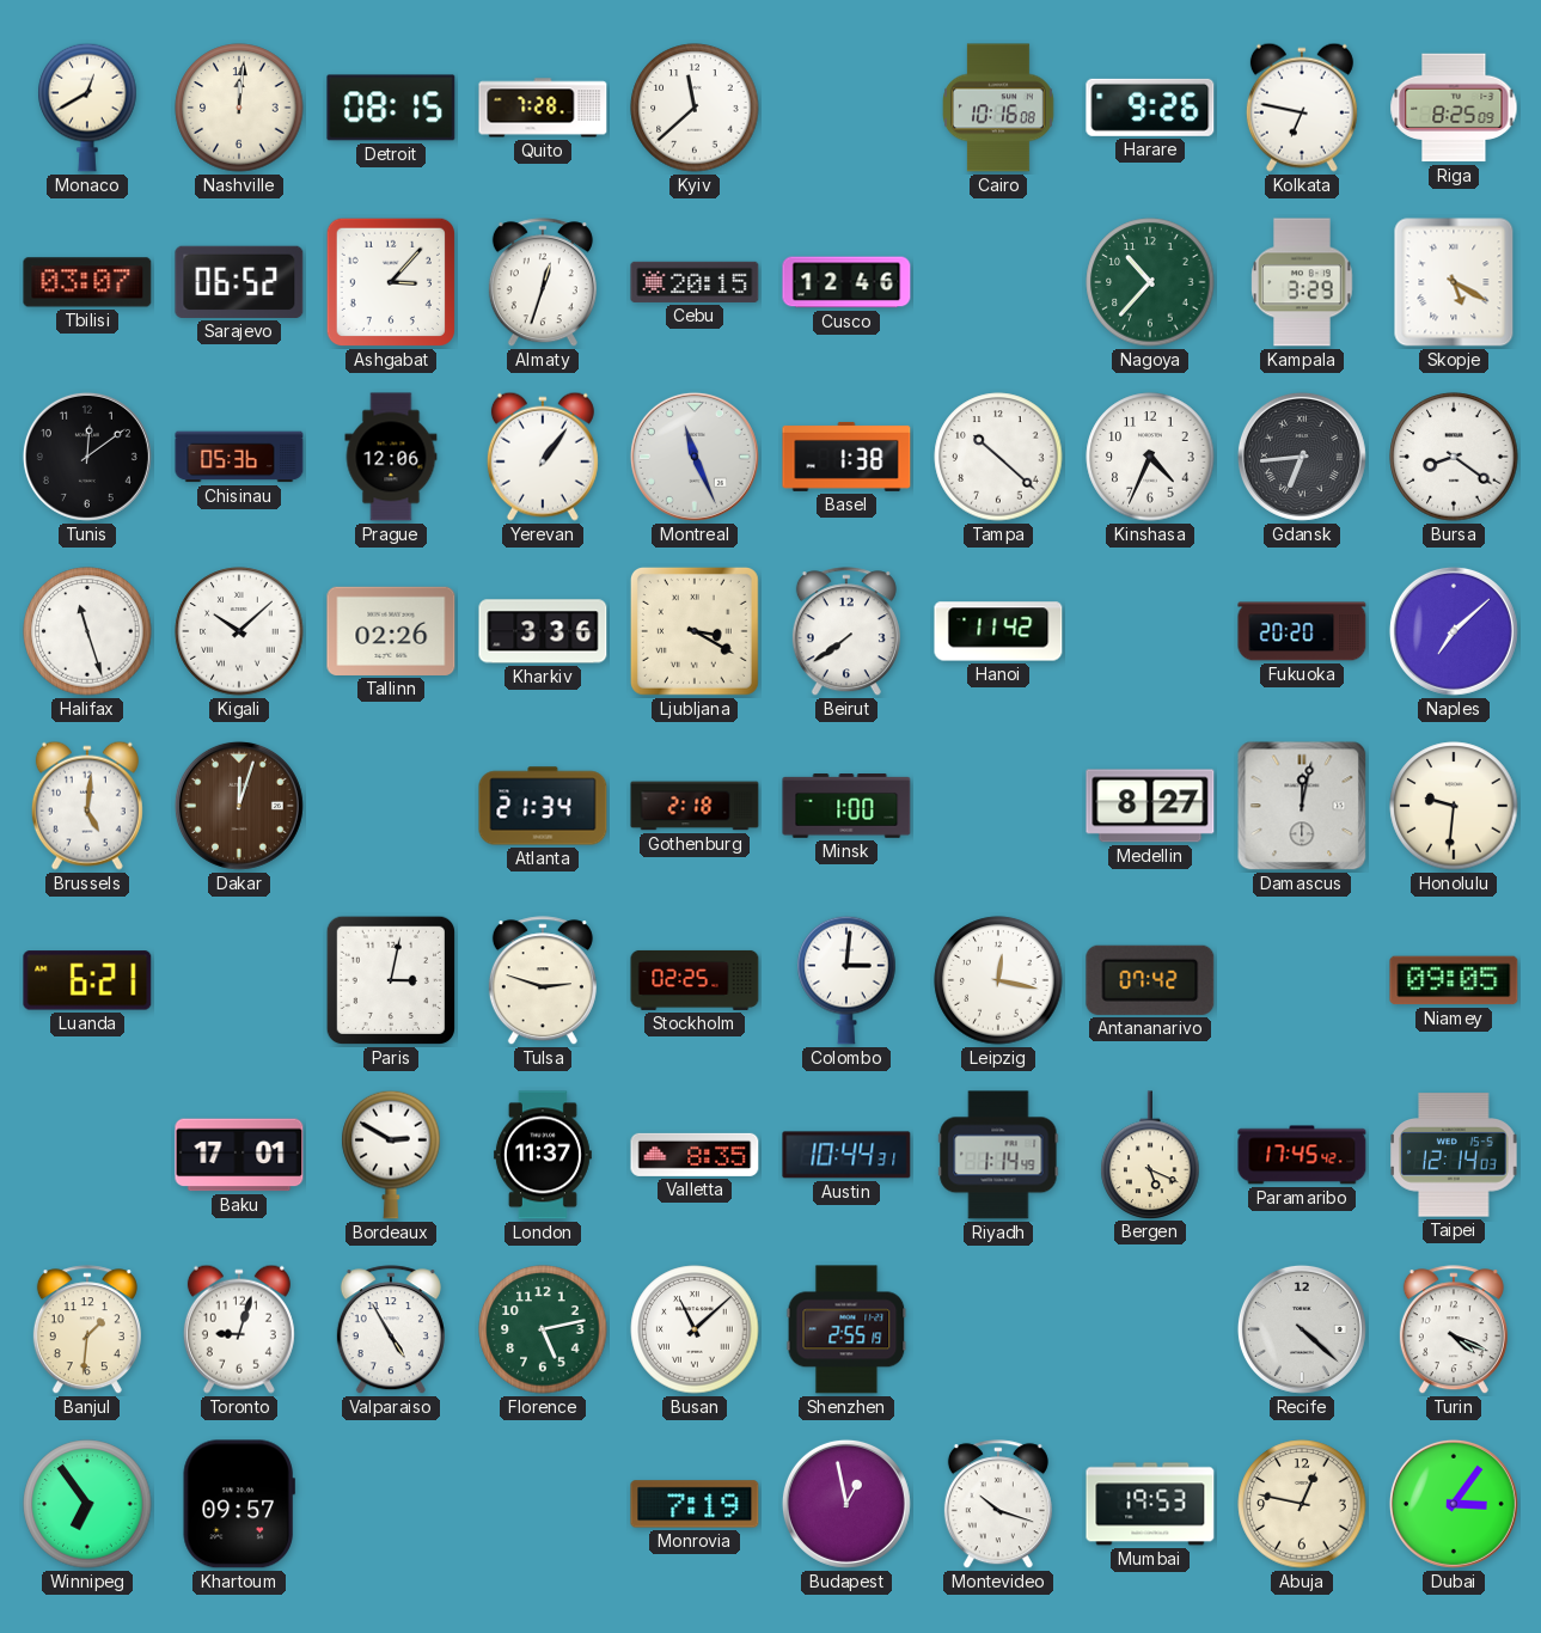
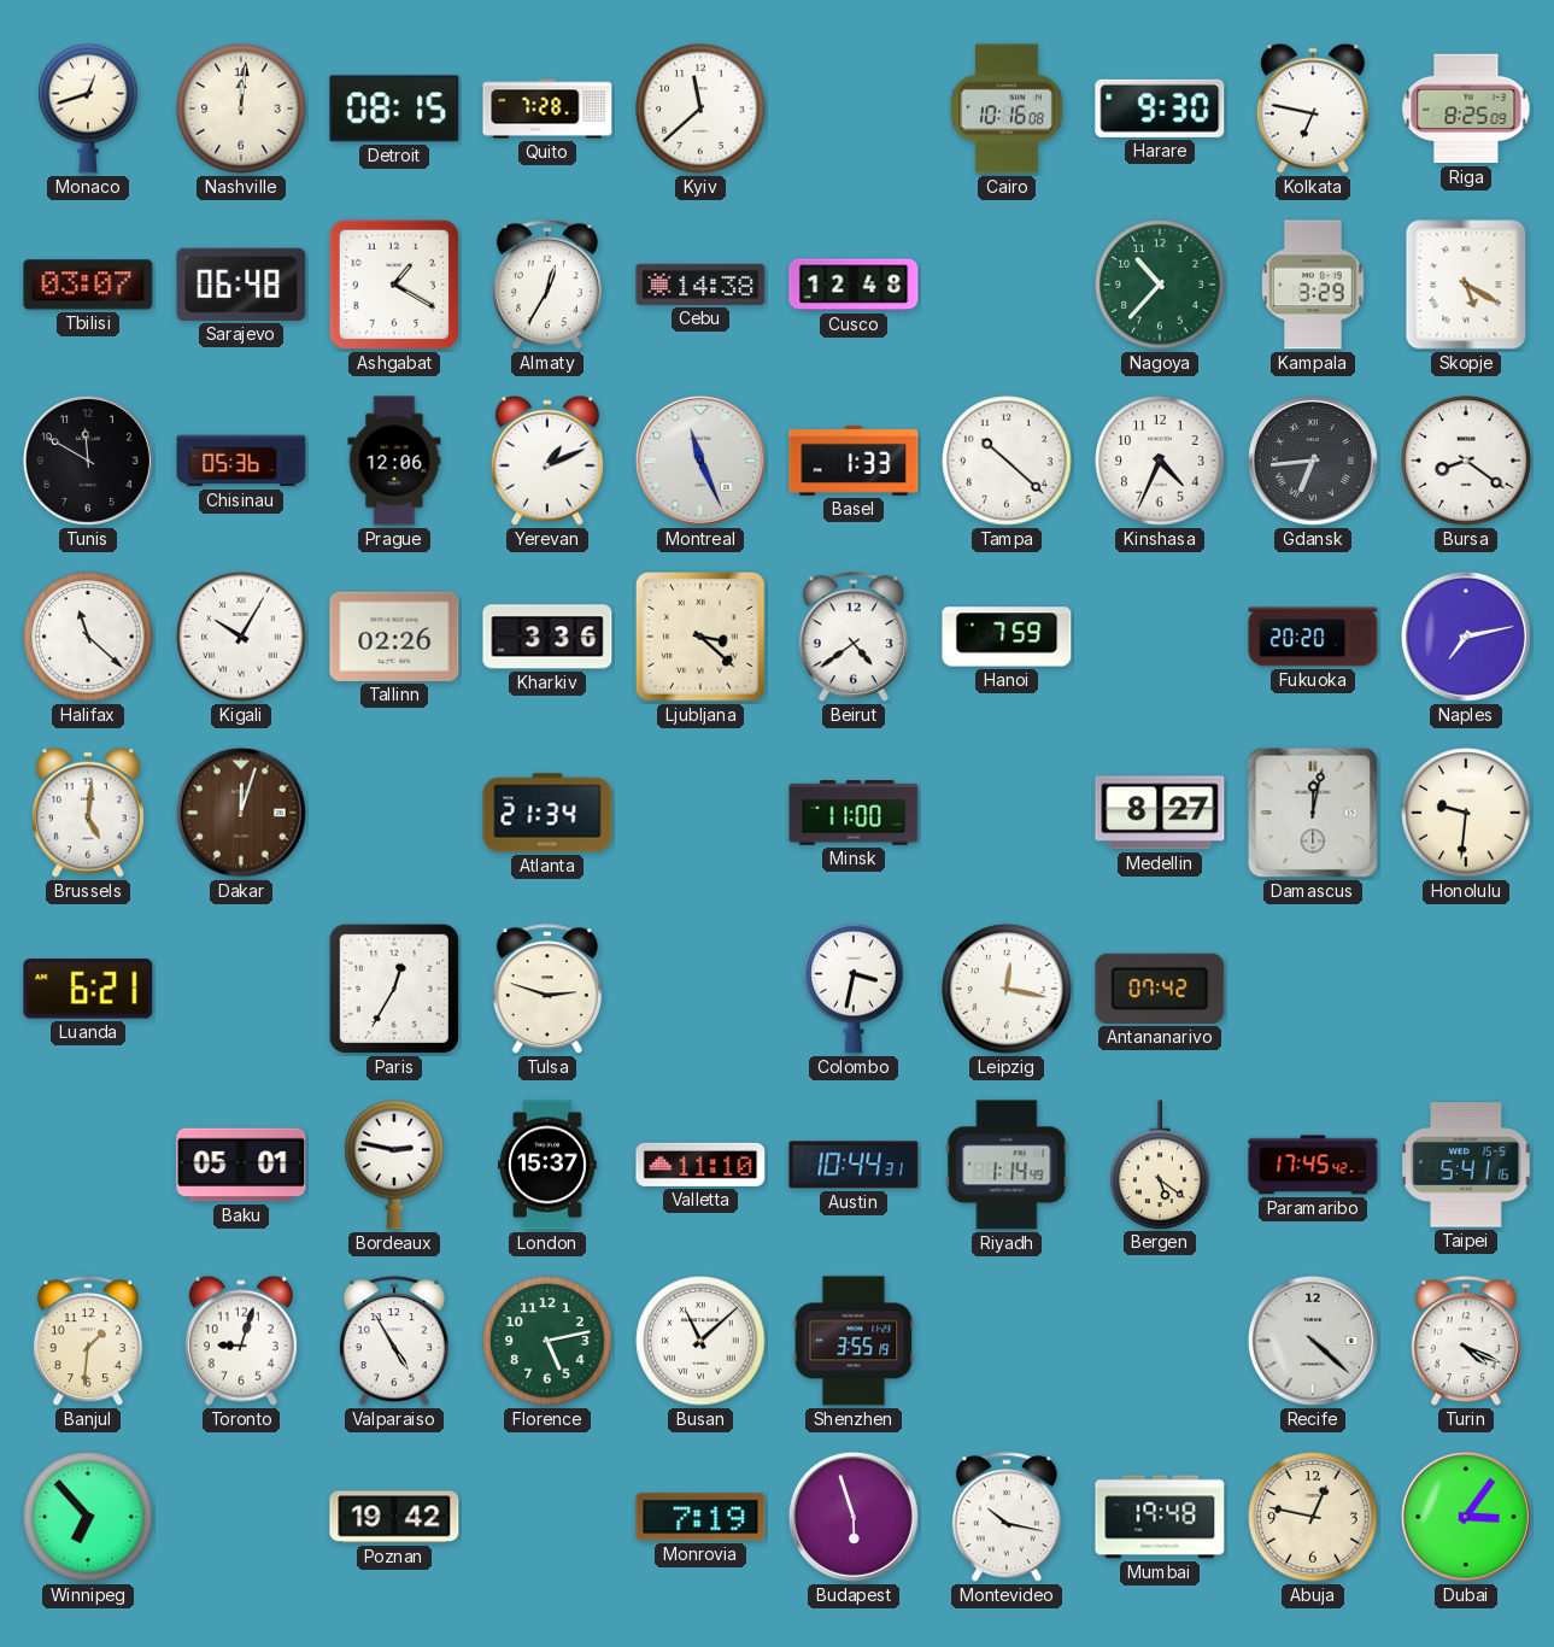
Monaco: 12:40 -> 12:42 (88, 109)
Harare: 9:26 -> 9:30 (1160, 109)
Sarajevo: 06:52 -> 06:48 (241, 285)
Ashgabat: 3:07 -> 1:20 (394, 285)
Almaty: 12:33 -> 12:35 (547, 286)
Cebu: 20:15 -> 14:38 (700, 285)
Cusco: 12:46 -> 12:48 (854, 285)
Tunis: 12:09 -> 11:50 (88, 461)
Yerevan: 1:06 -> 1:11 (547, 461)
Basel: 1:38 -> 1:33 (854, 461)
Halifax: 11:27 -> 11:22 (88, 637)
Kigali: 10:08 -> 10:05 (241, 637)
Ljubljana: 3:20 -> 3:22 (700, 637)
Beirut: 7:39 -> 4:39 (854, 638)
Hanoi: 11:42 -> 7:59 (1007, 637)
Naples: 7:08 -> 7:13 (1466, 637)
Gothenburg: 2:18 -> none (695, 806)
Minsk: 1:00 -> 11:00 (854, 813)
Paris: 3:02 -> 12:35 (394, 989)
Stockholm: 02:25 -> none (695, 980)
Colombo: 3:01 -> 3:32 (854, 989)
Niamey: 09:05 -> none (1454, 980)
Baku: 17:01 -> 05:01 (241, 1165)
Bordeaux: 2:50 -> 2:47 (394, 1165)
London: 11:37 -> 15:37 (547, 1165)
Valletta: 8:35 -> 11:10 (700, 1165)
Bergen: 5:19 -> 5:21 (1160, 1165)
Taipei: 12:14 -> 5:41 (1466, 1165)
Shenzhen: 2:55 -> 3:55 (854, 1341)
Winnipeg: 6:54 -> 6:53 (88, 1517)
Khartoum: 09:57 -> none (239, 1504)
Poznan: none -> 19:42 (394, 1517)
Budapest: 12:58 -> 5:57 (854, 1517)
Montevideo: 10:18 -> 10:17 (1007, 1518)
Mumbai: 19:53 -> 19:48 (1160, 1517)
